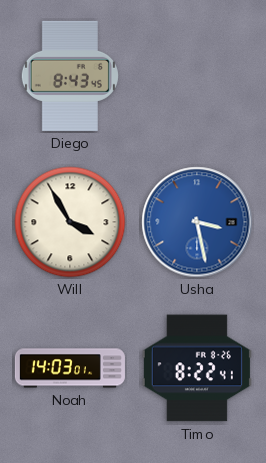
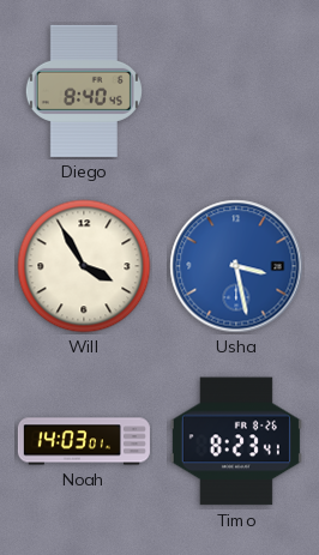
Diego: 8:43 -> 8:40 (84, 91)
Timo: 8:22 -> 8:23 (236, 441)
